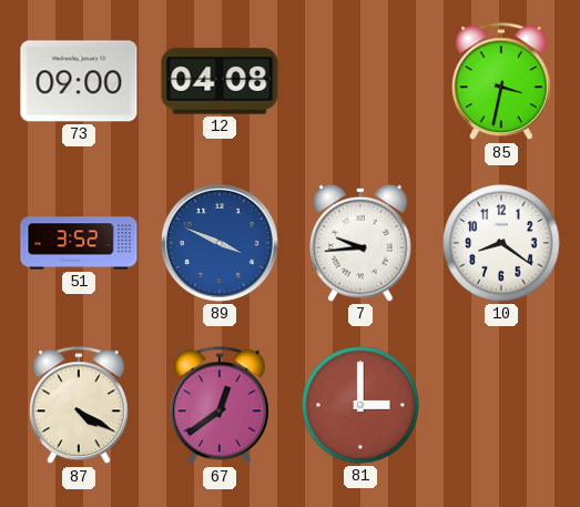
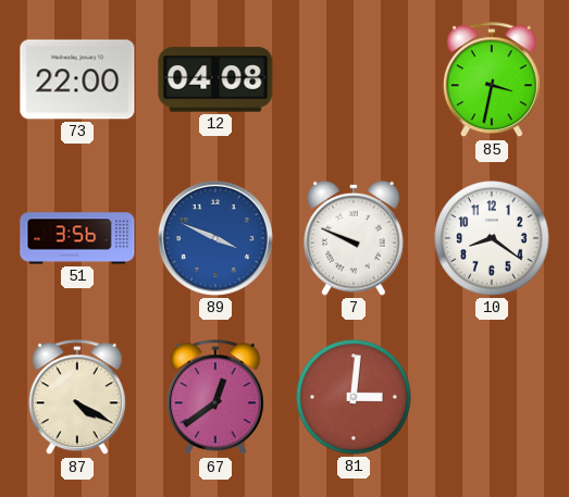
73: 09:00 -> 22:00 (77, 79)
51: 3:52 -> 3:56 (77, 238)
7: 9:44 -> 9:49 (354, 238)
81: 3:00 -> 3:01 (354, 397)
